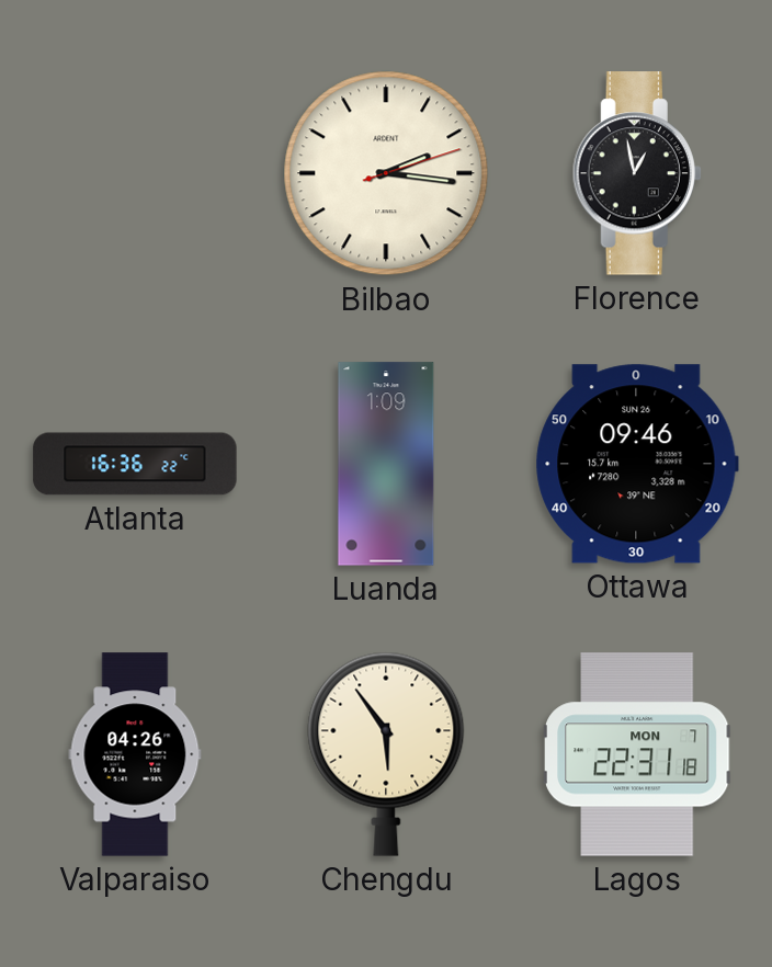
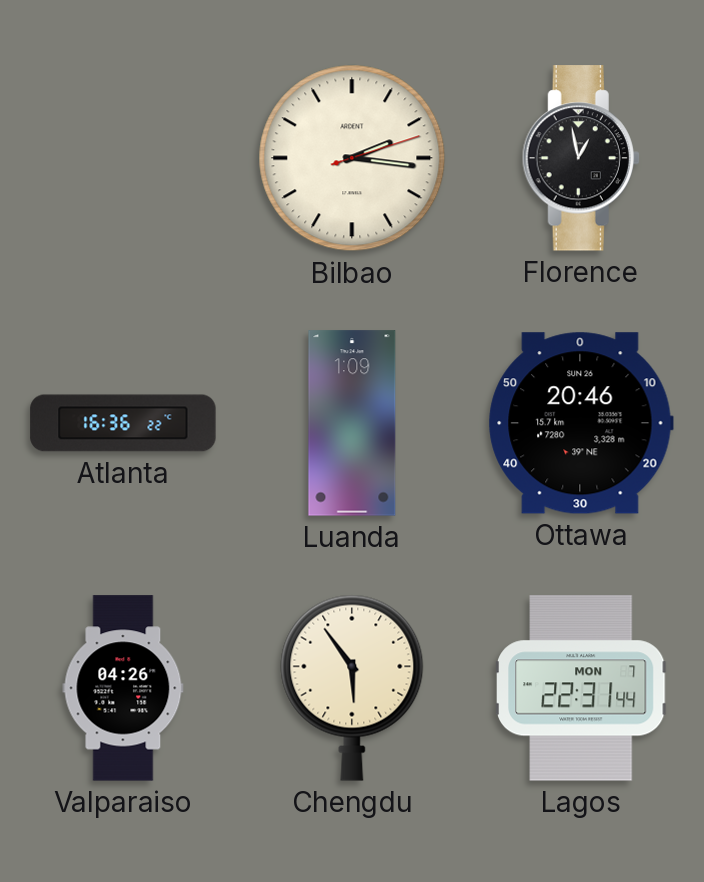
Ottawa: 09:46 -> 20:46 (581, 423)
Lagos: 22:31:18 -> 22:31:44 (582, 688)
